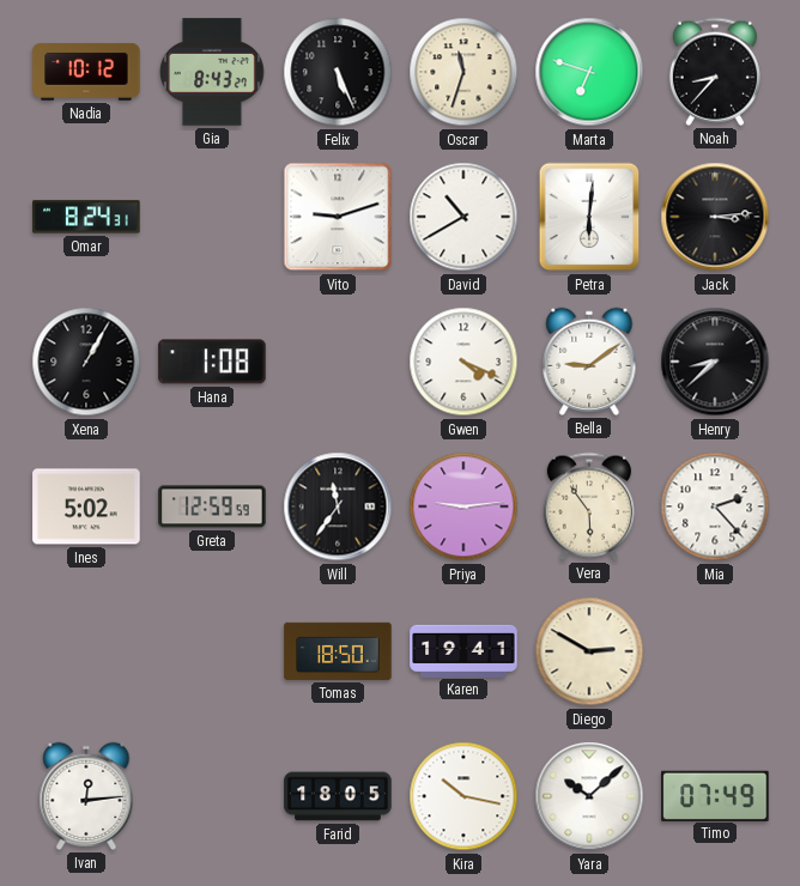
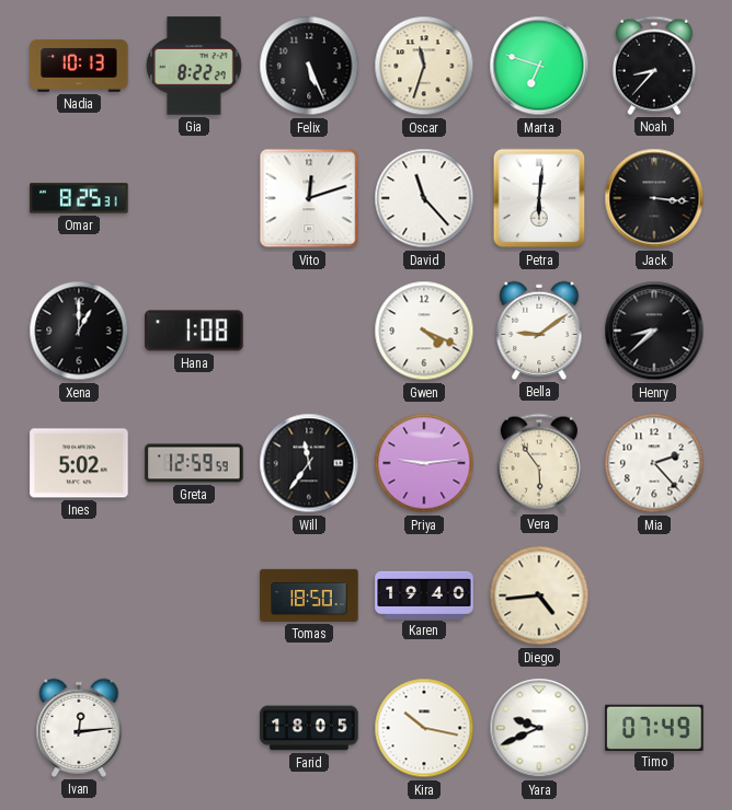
Nadia: 10:12 -> 10:13 (79, 66)
Gia: 8:43 -> 8:22 (194, 66)
Omar: 8:24 -> 8:25 (79, 198)
Vito: 9:12 -> 12:12 (309, 198)
David: 10:40 -> 11:23 (424, 198)
Jack: 3:14 -> 3:16 (654, 198)
Xena: 1:05 -> 1:00 (79, 331)
Karen: 19:41 -> 19:40 (424, 594)
Diego: 2:50 -> 4:44 (539, 595)
Yara: 10:08 -> 9:41 (539, 728)
